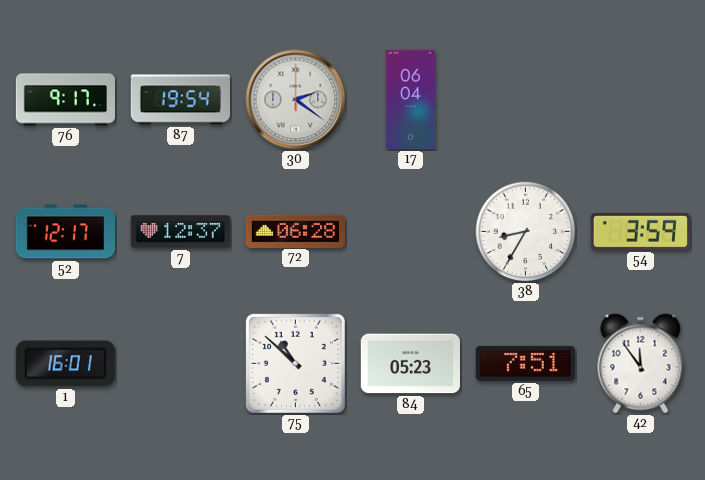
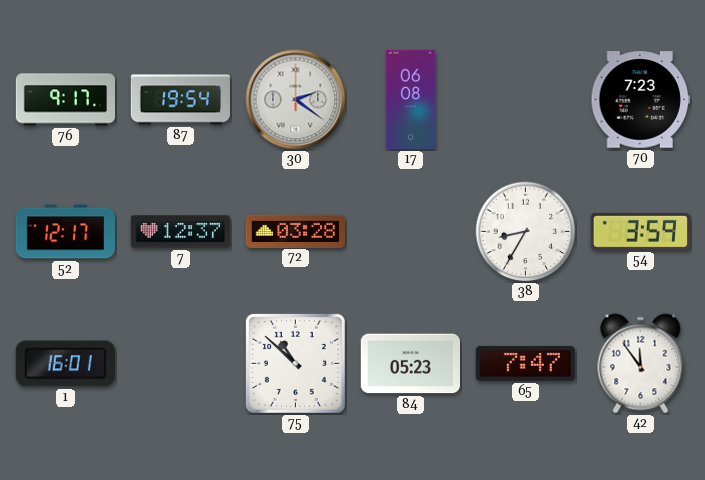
17: 06:04 -> 06:08 (411, 100)
70: none -> 7:23 (640, 100)
72: 06:28 -> 03:28 (295, 231)
65: 7:51 -> 7:47 (525, 363)
